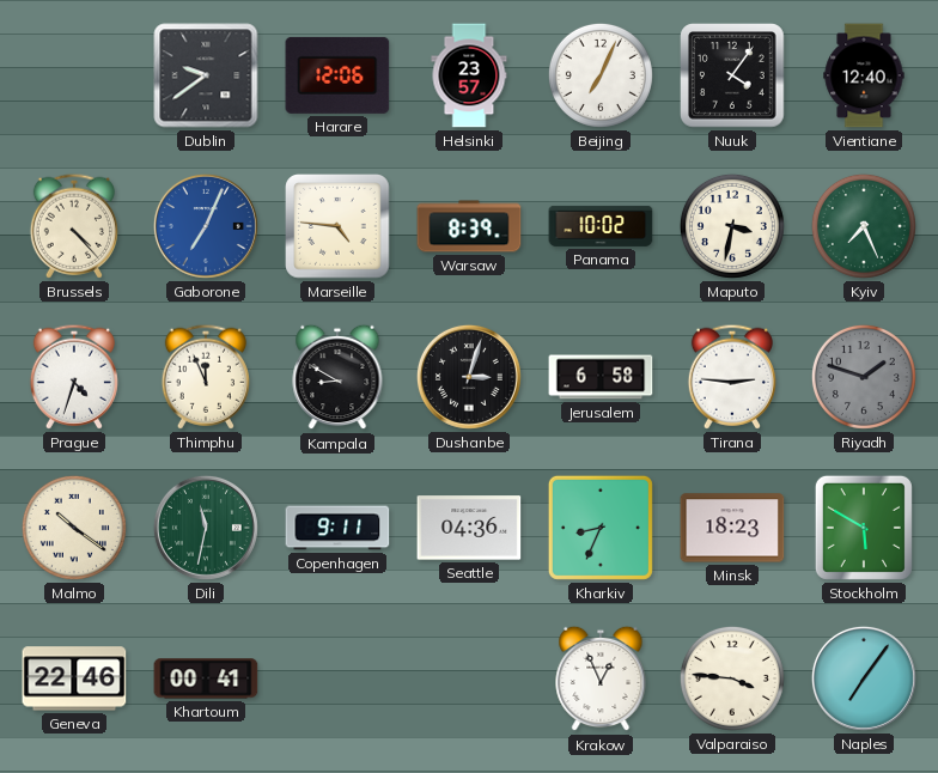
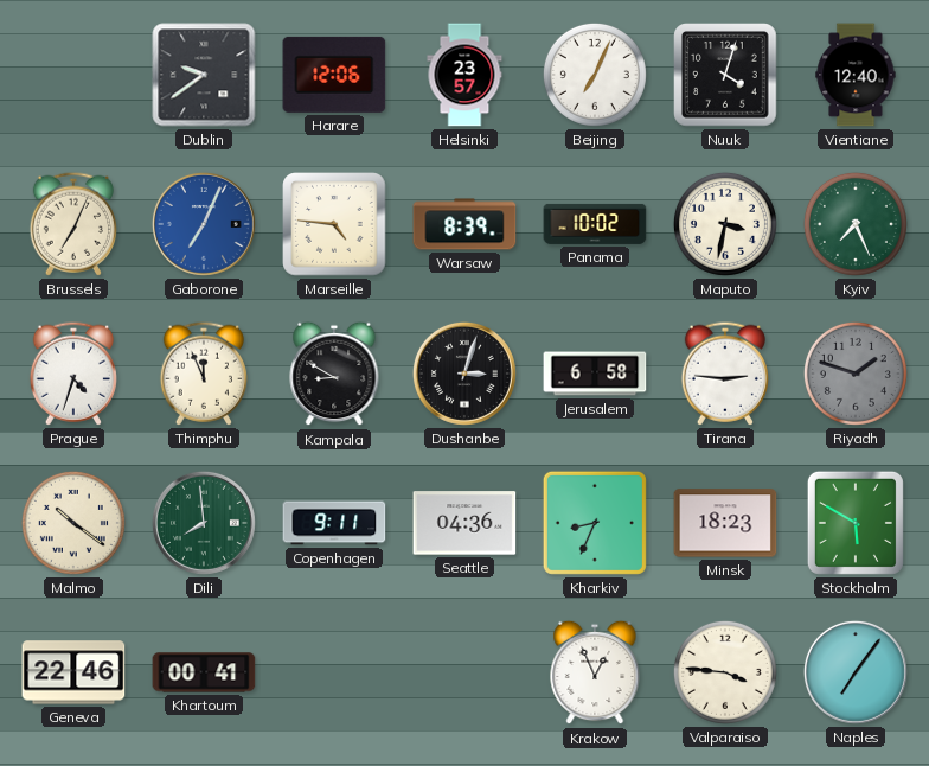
Nuuk: 4:06 -> 4:03 (725, 75)
Brussels: 4:23 -> 7:04 (73, 224)
Dili: 11:32 -> 7:59 (204, 523)
